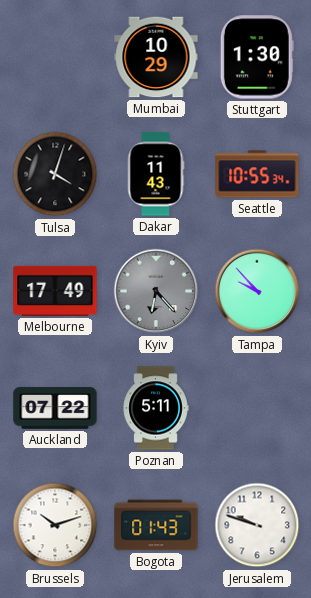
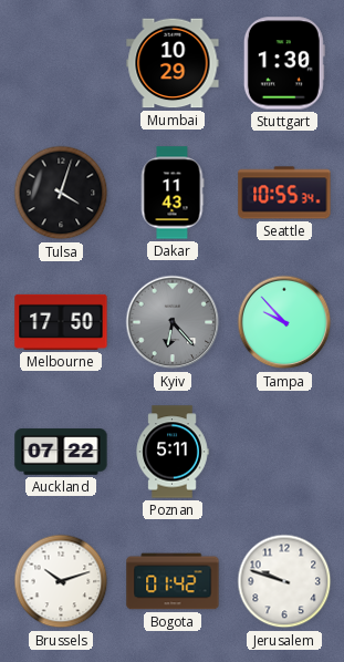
Melbourne: 17:49 -> 17:50 (61, 322)
Bogota: 01:43 -> 01:42 (173, 581)
